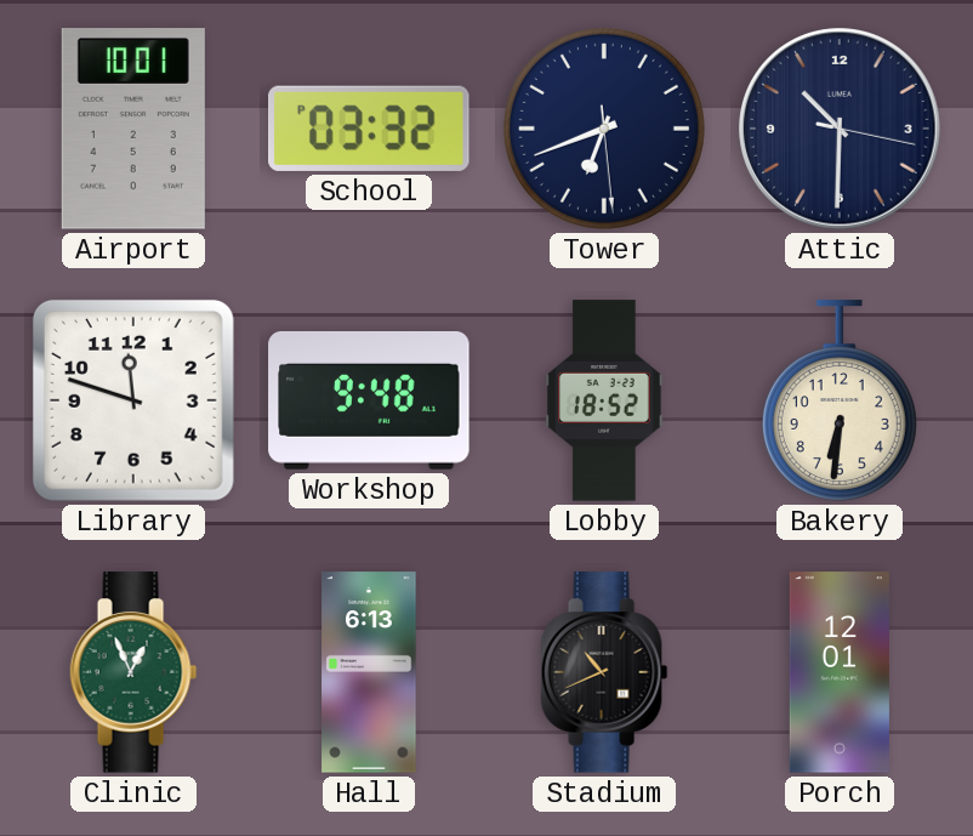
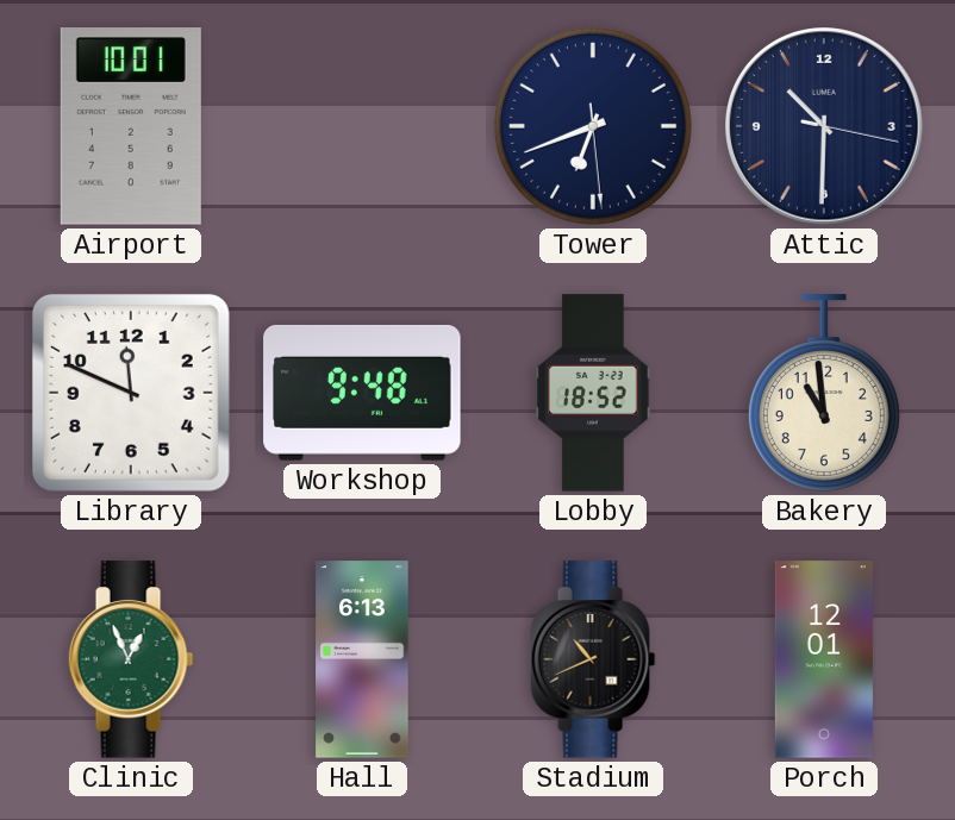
School: 03:32 -> none (370, 129)
Library: 11:48 -> 11:49 (131, 393)
Bakery: 6:31 -> 10:59 (824, 393)
